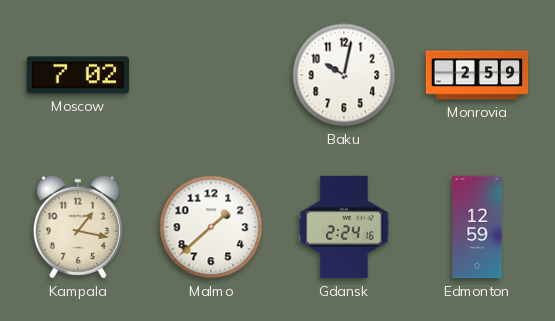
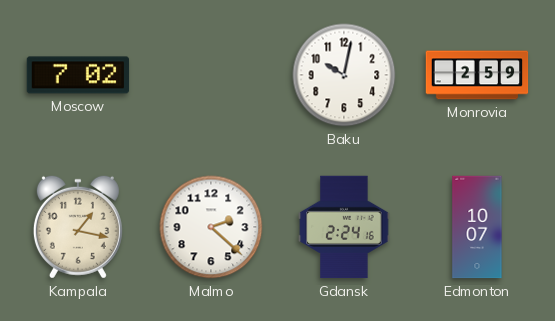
Malmo: 1:38 -> 2:22 (211, 227)
Edmonton: 12:59 -> 10:07 (477, 227)
